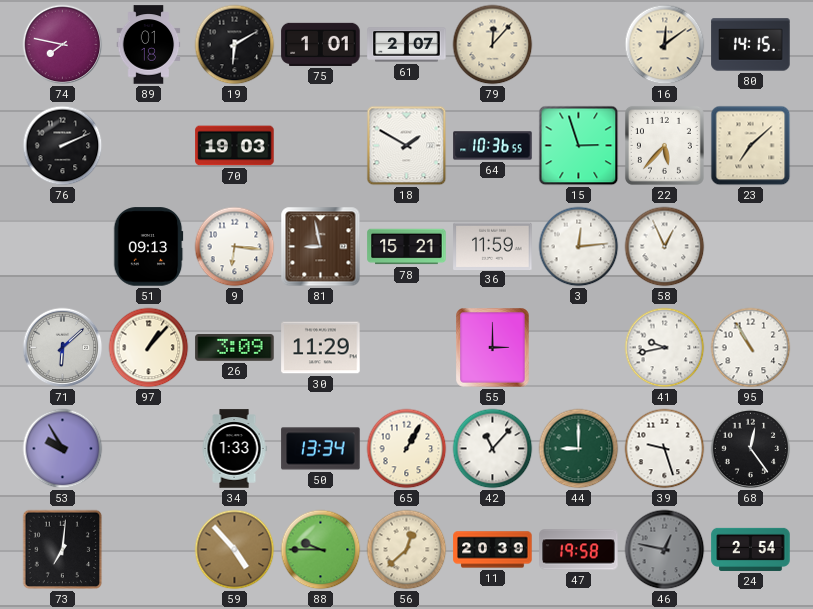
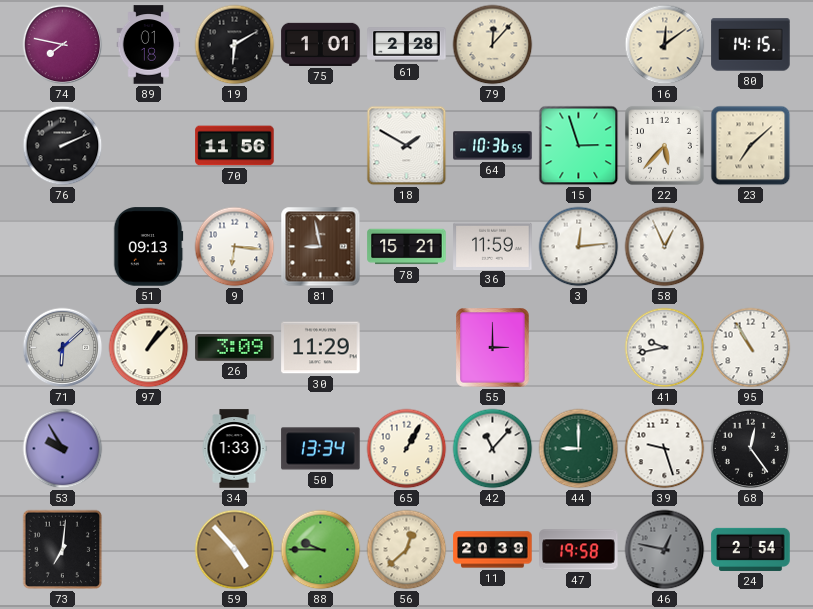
61: 2:07 -> 2:28 (407, 45)
70: 19:03 -> 11:56 (235, 146)
